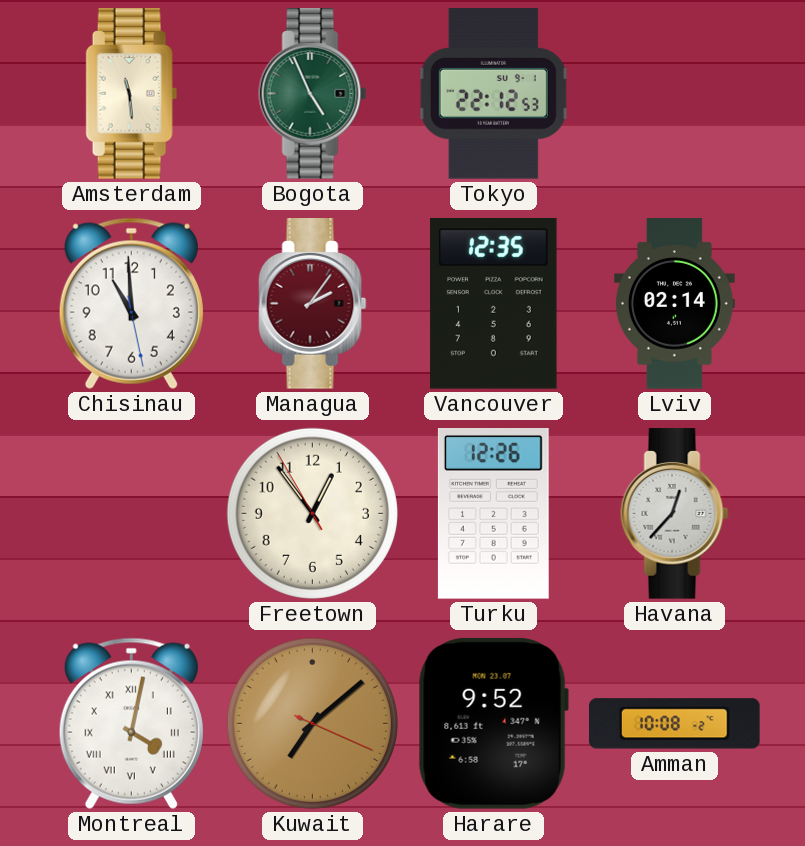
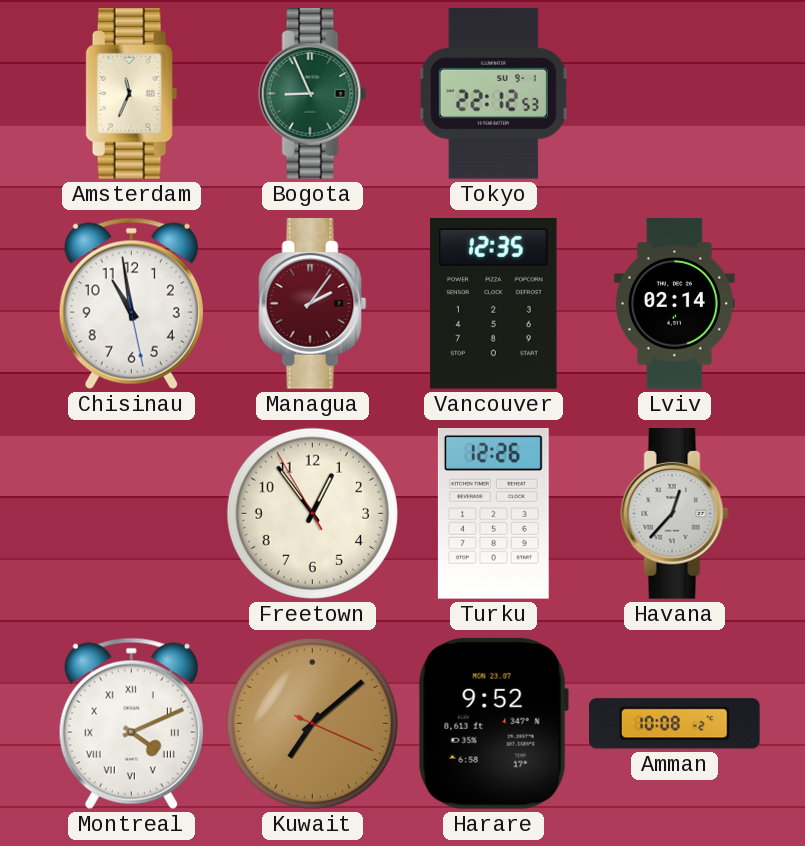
Amsterdam: 11:29 -> 11:34 (132, 94)
Bogota: 4:56 -> 8:56 (313, 94)
Chisinau: 10:59 -> 10:58 (131, 303)
Montreal: 4:02 -> 4:11 (131, 723)
